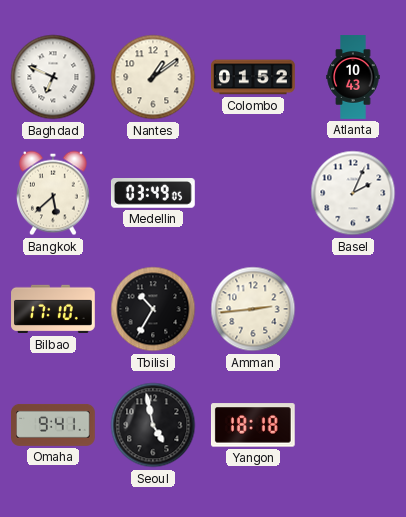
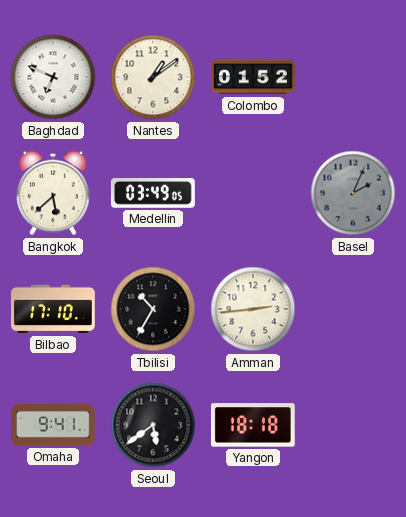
Atlanta: 10:43 -> none (353, 77)
Basel dial: white -> grey (353, 193)
Seoul: 4:58 -> 5:39 (153, 425)
